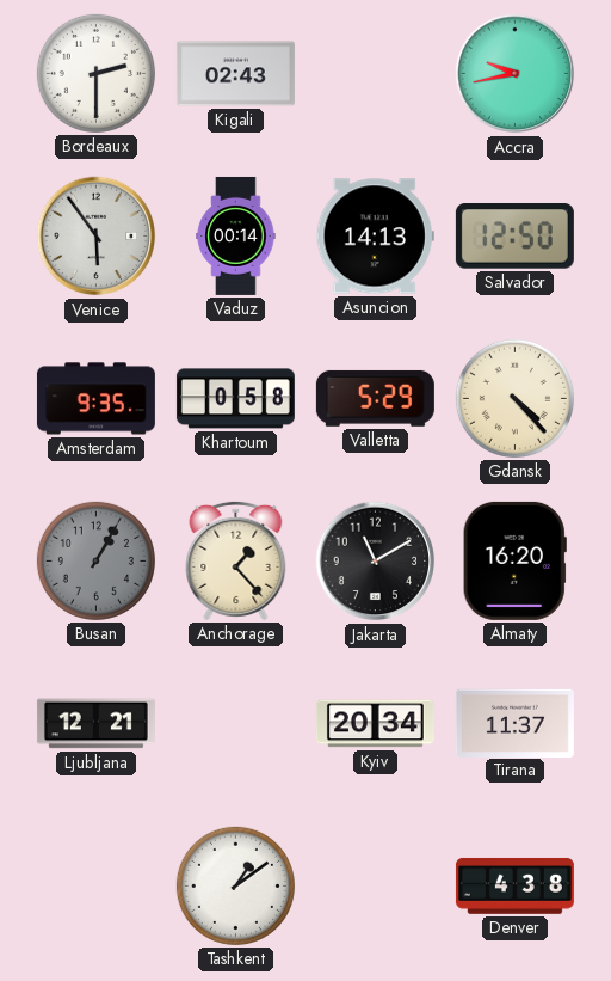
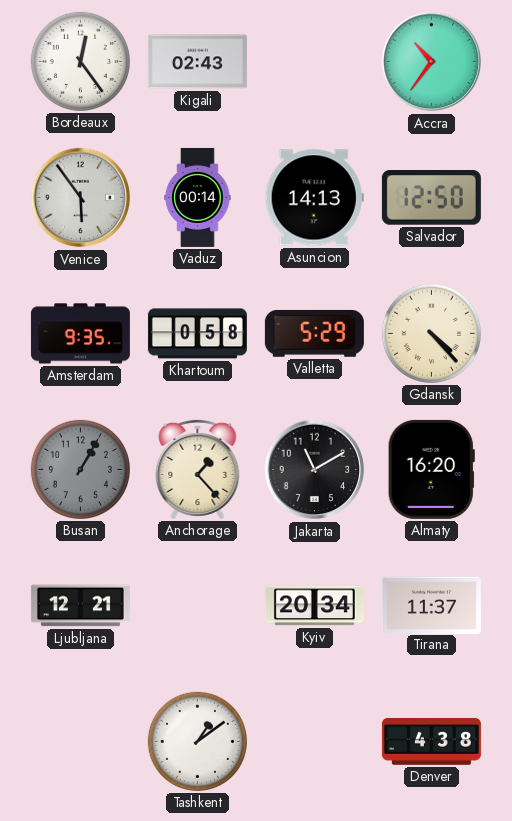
Bordeaux: 2:30 -> 12:24 (80, 61)
Accra: 9:43 -> 10:36 (432, 62)
